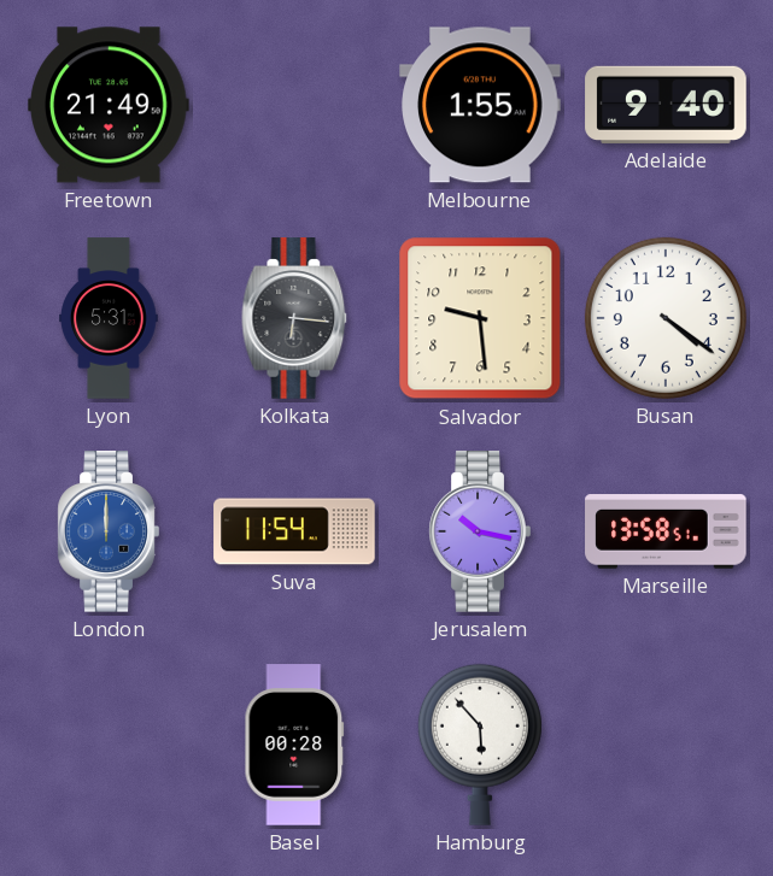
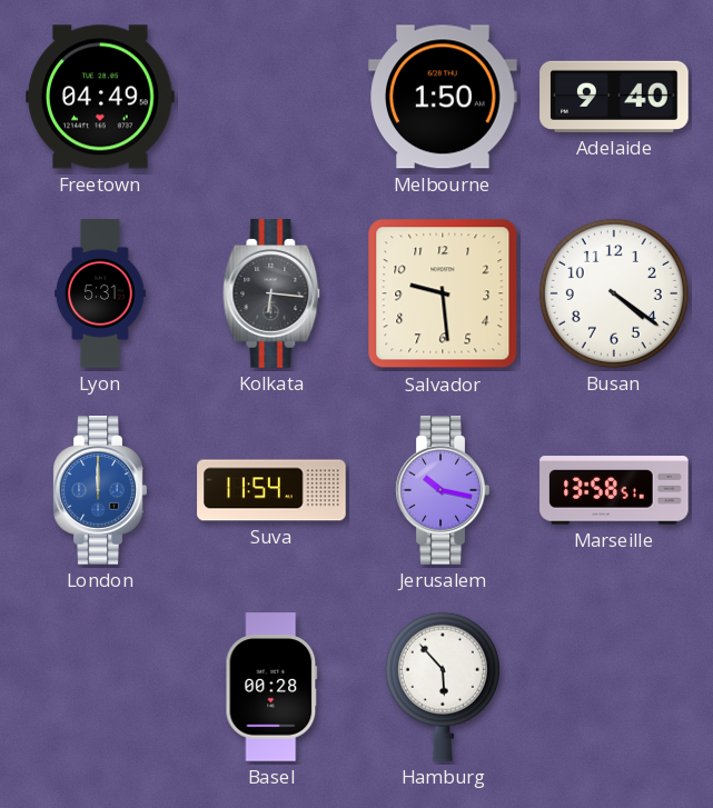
Freetown: 21:49 -> 04:49 (100, 97)
Melbourne: 1:55 -> 1:50 (443, 97)
